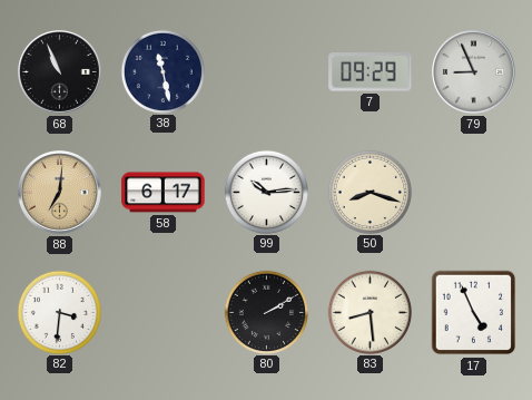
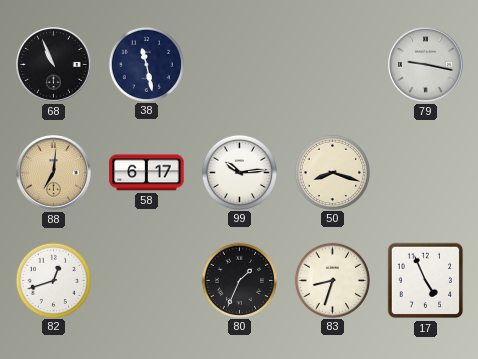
7: 09:29 -> none (371, 72)
79: 8:56 -> 9:17 (426, 65)
82: 3:31 -> 12:42 (53, 280)
80: 2:10 -> 1:34 (239, 280)
83: 8:29 -> 8:33 (332, 280)
